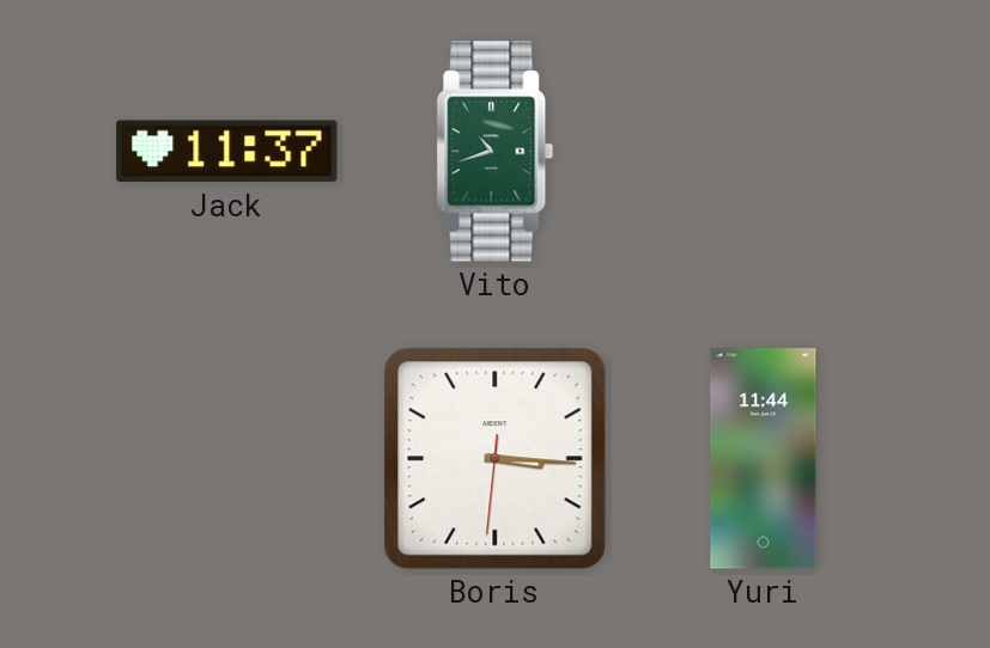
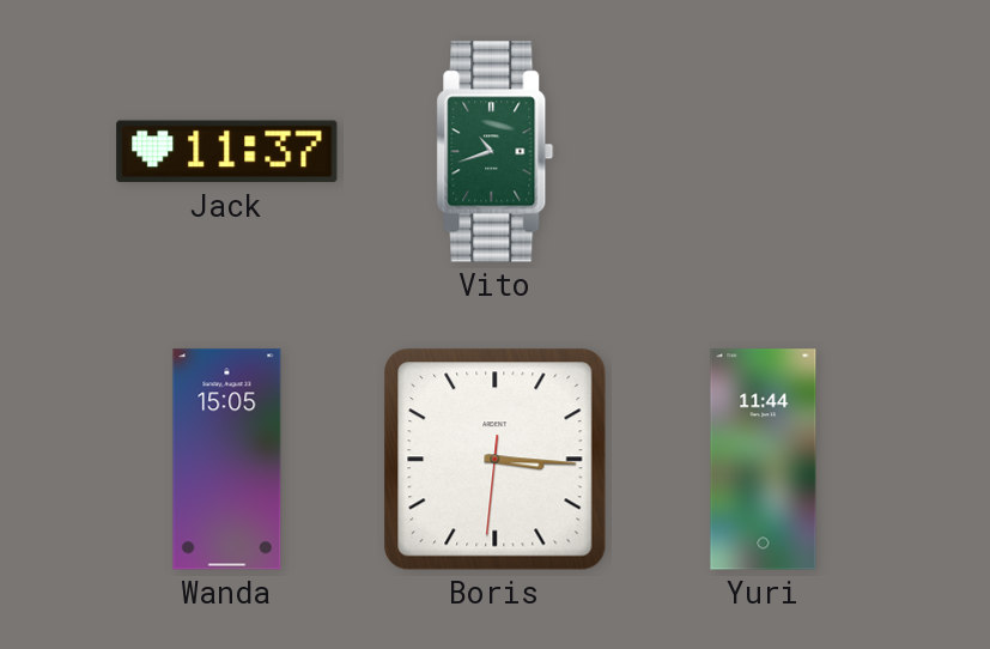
Wanda: none -> 15:05 (227, 460)
